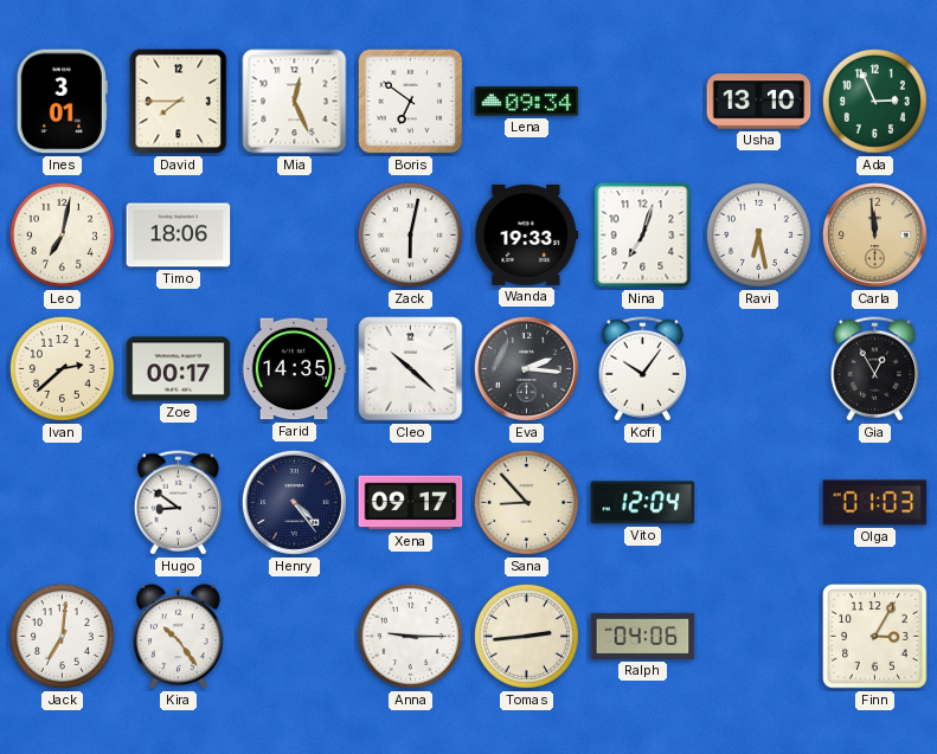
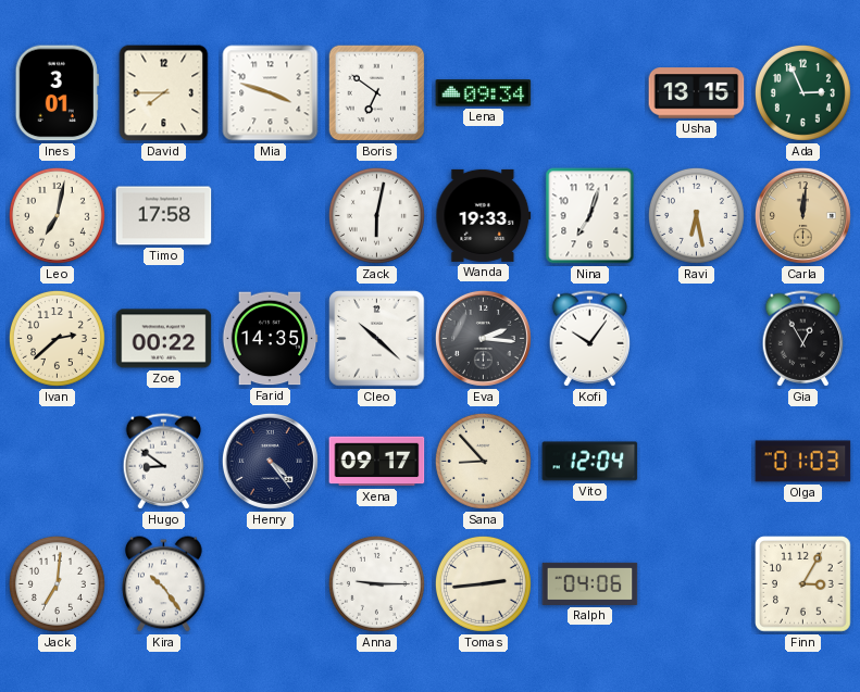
Mia: 12:26 -> 3:48 (271, 93)
Usha: 13:10 -> 13:15 (697, 93)
Timo: 18:06 -> 17:58 (164, 216)
Carla: 11:59 -> 12:01 (802, 215)
Zoe: 00:17 -> 00:22 (164, 339)
